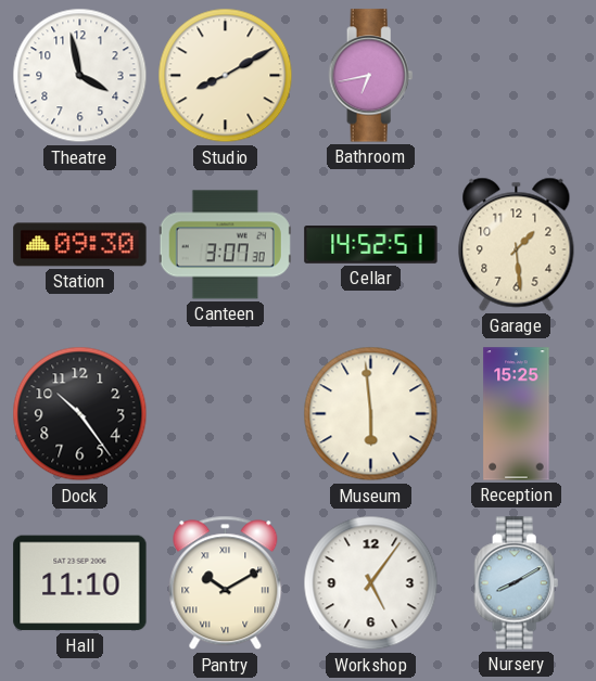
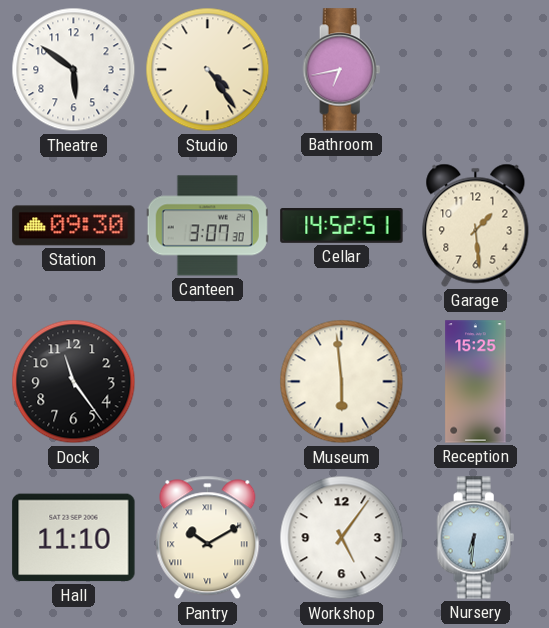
Theatre: 3:58 -> 5:51 (74, 70)
Studio: 8:10 -> 4:24 (208, 70)
Dock: 10:24 -> 11:24 (74, 382)
Nursery: 8:10 -> 6:31 (476, 538)
